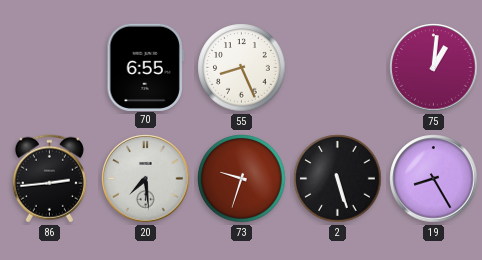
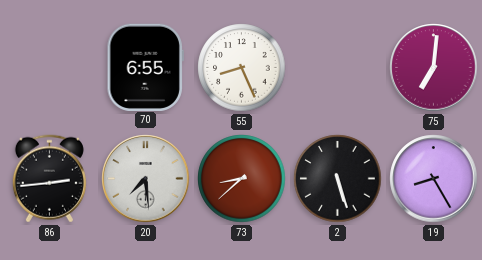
75: 1:01 -> 7:01 (434, 68)
73: 9:33 -> 8:38 (242, 179)
